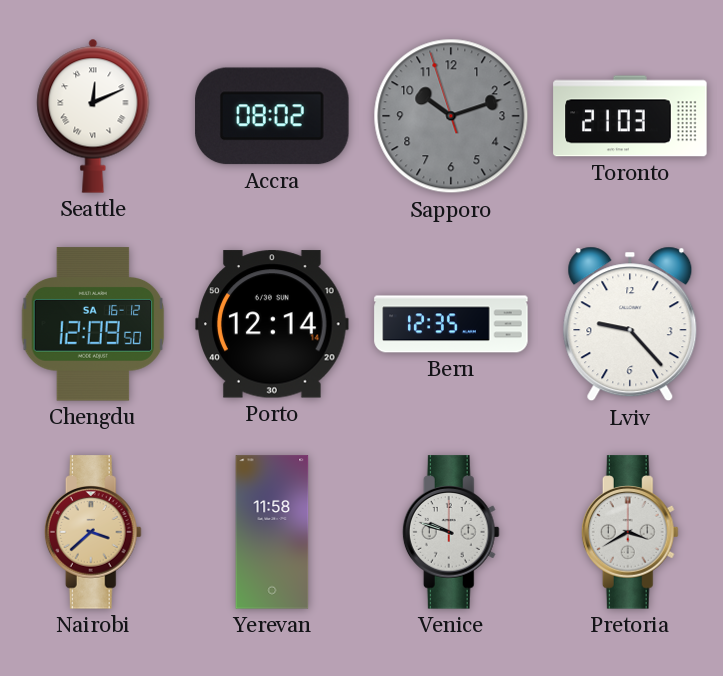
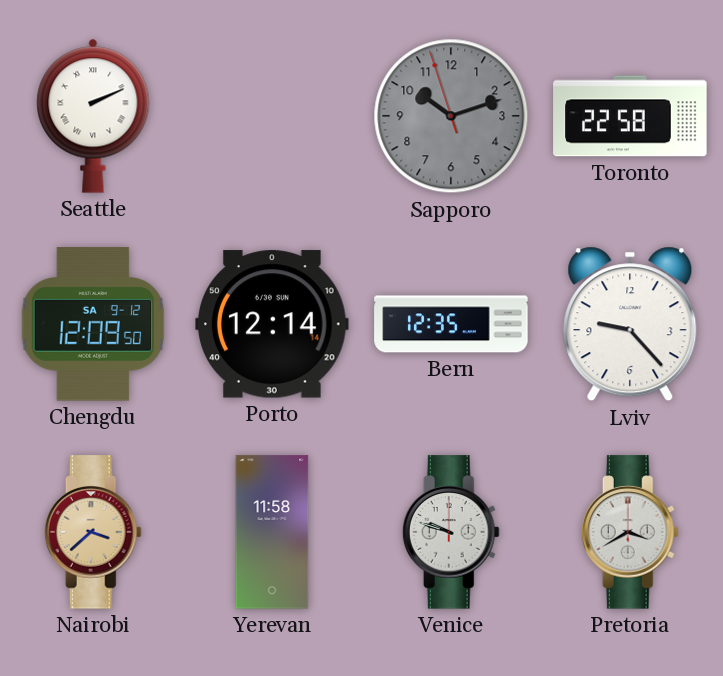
Seattle: 12:11 -> 2:11 (93, 116)
Accra: 08:02 -> none (272, 116)
Toronto: 21:03 -> 22:58 (630, 116)
Chengdu date: SA 16-12 -> SA 9-12 (93, 324)
